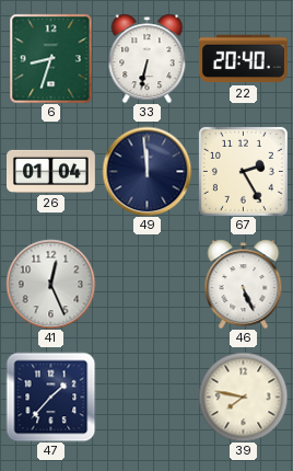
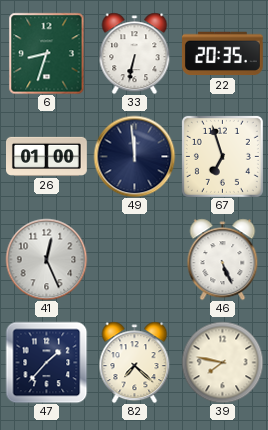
22: 20:40 -> 20:35 (222, 54)
26: 01:04 -> 01:00 (47, 156)
67: 2:25 -> 6:57 (222, 156)
82: none -> 7:22 (135, 362)
